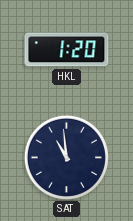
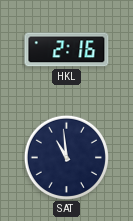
HKL: 1:20 -> 2:16 (67, 50)
